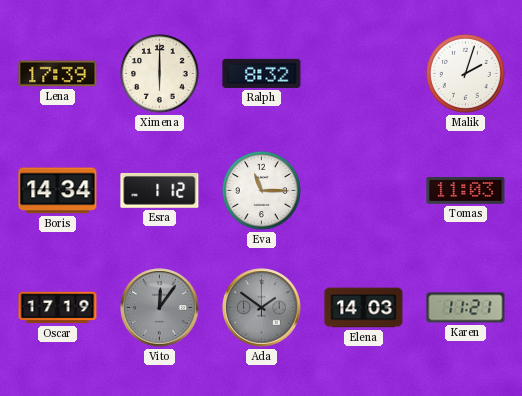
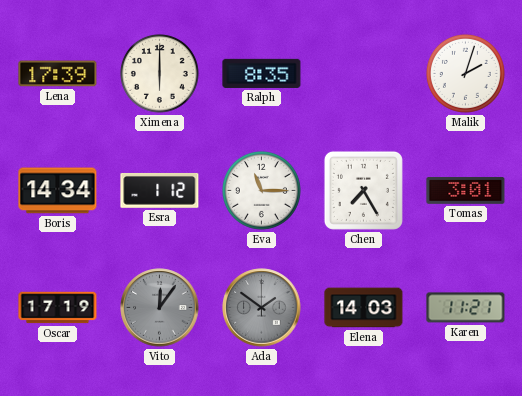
Ralph: 8:32 -> 8:35 (262, 73)
Chen: none -> 7:25 (363, 190)
Tomas: 11:03 -> 3:01 (466, 191)
